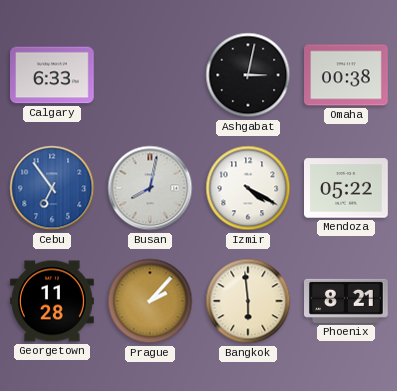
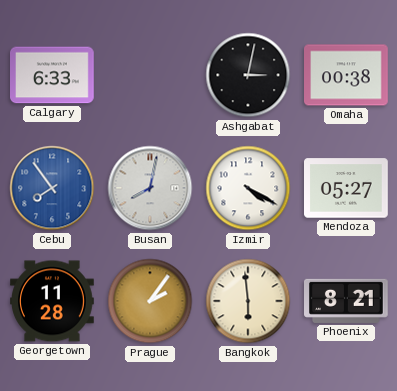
Cebu: 6:54 -> 7:54 (52, 188)
Mendoza: 05:22 -> 05:27 (347, 188)
Prague: 2:07 -> 2:06 (150, 301)
